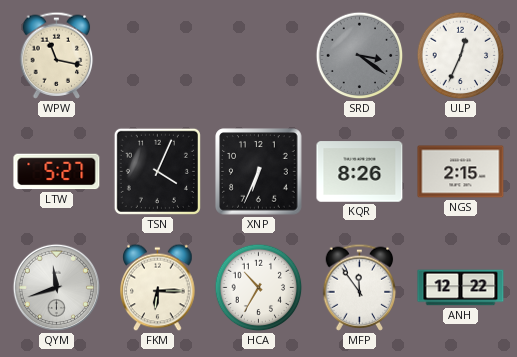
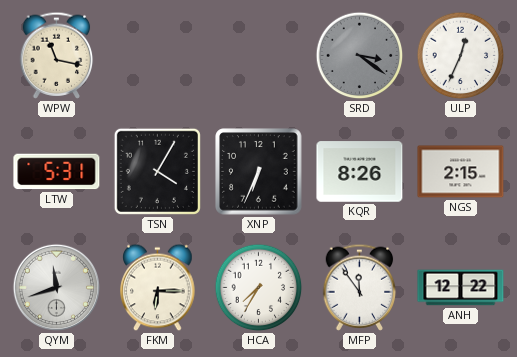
LTW: 5:27 -> 5:31 (57, 172)
TSN: 4:04 -> 4:05 (157, 171)
HCA: 10:35 -> 7:35 (259, 288)
